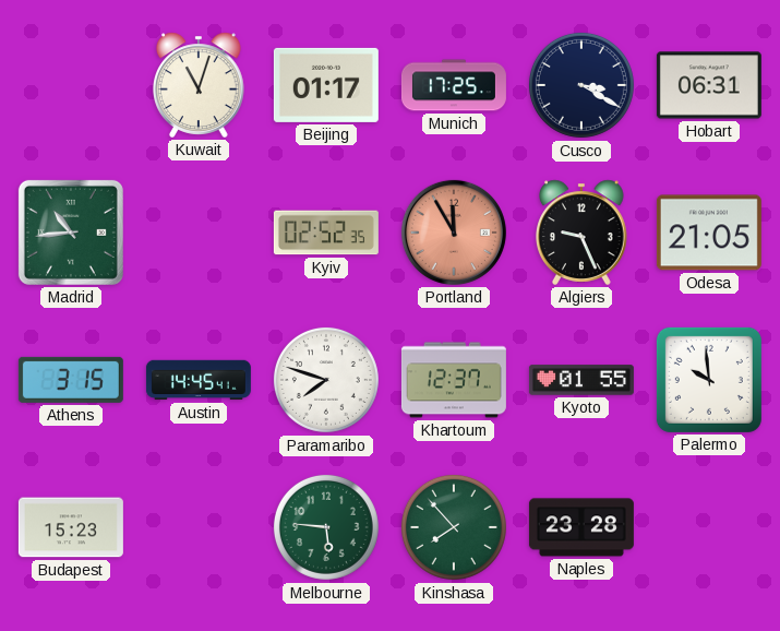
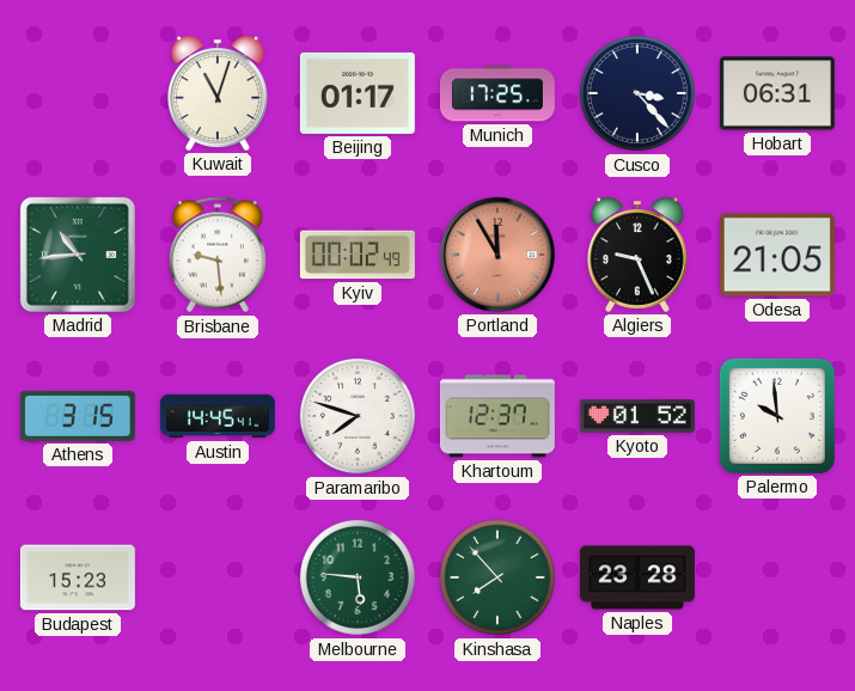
Cusco: 3:20 -> 3:23 (637, 93)
Brisbane: none -> 9:29 (218, 255)
Kyiv: 02:52 -> 00:02 (358, 255)
Kyoto: 01:55 -> 01:52 (637, 416)
